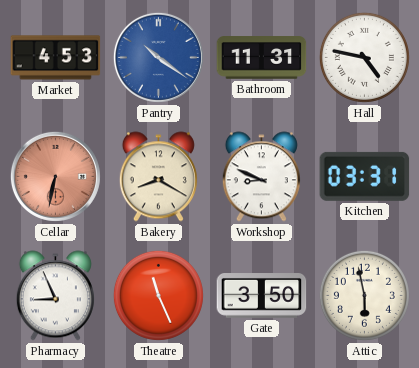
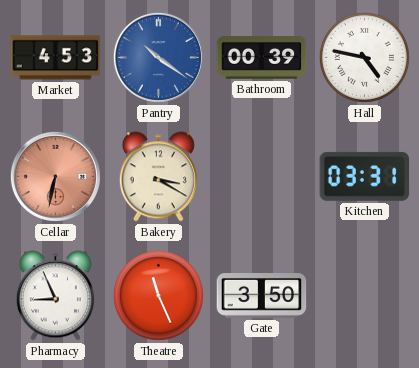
Bathroom: 11:31 -> 00:39 (262, 58)
Bakery: 8:20 -> 3:20 (158, 177)
Workshop: 8:49 -> none (261, 177)
Attic: 5:58 -> none (364, 295)
